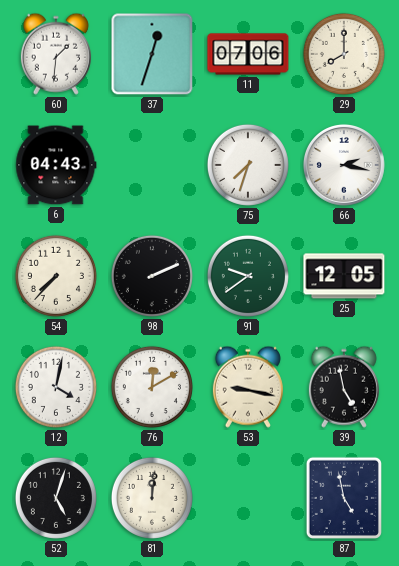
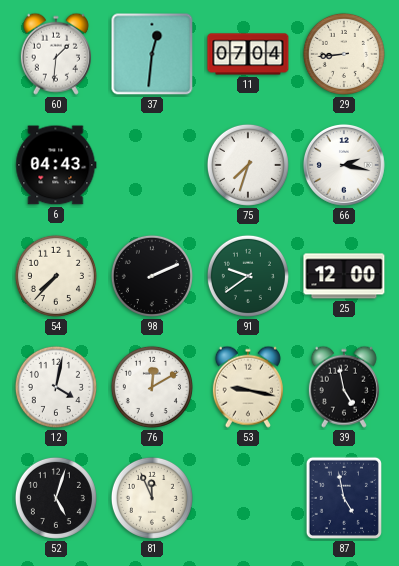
37: 12:33 -> 12:31 (152, 54)
11: 07:06 -> 07:04 (248, 54)
29: 8:00 -> 8:44 (344, 54)
25: 12:05 -> 12:00 (344, 276)
81: 12:01 -> 11:56 (152, 498)
